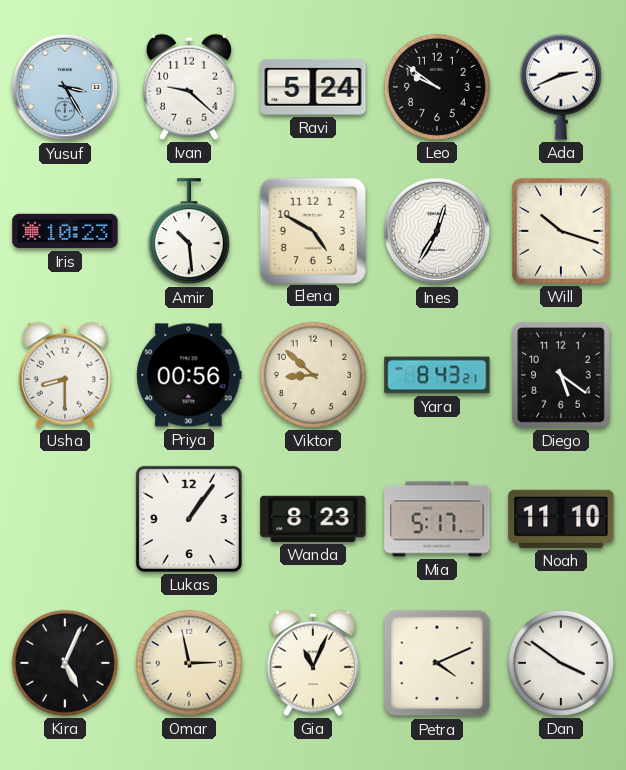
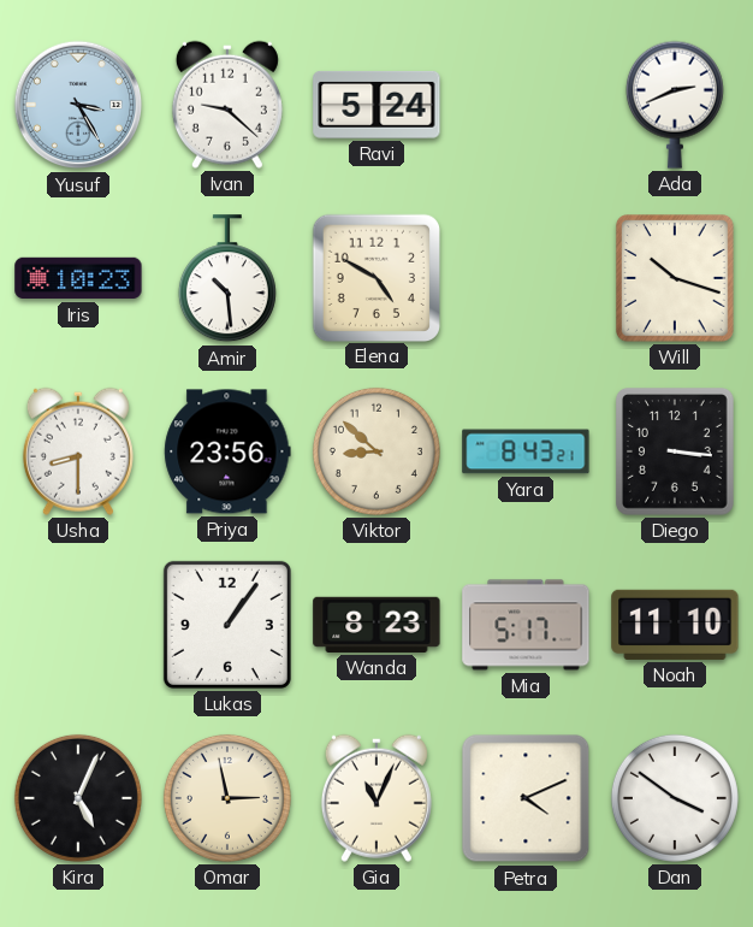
Leo: 9:51 -> none (437, 87)
Ines: 12:35 -> none (437, 231)
Priya: 00:56 -> 23:56 (227, 451)
Diego: 5:21 -> 3:16 (675, 453)
